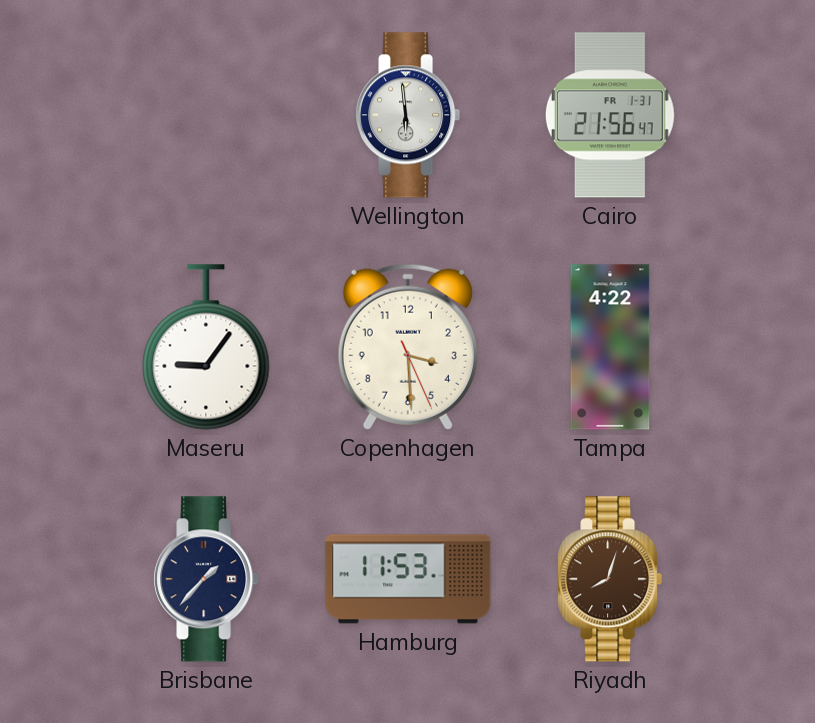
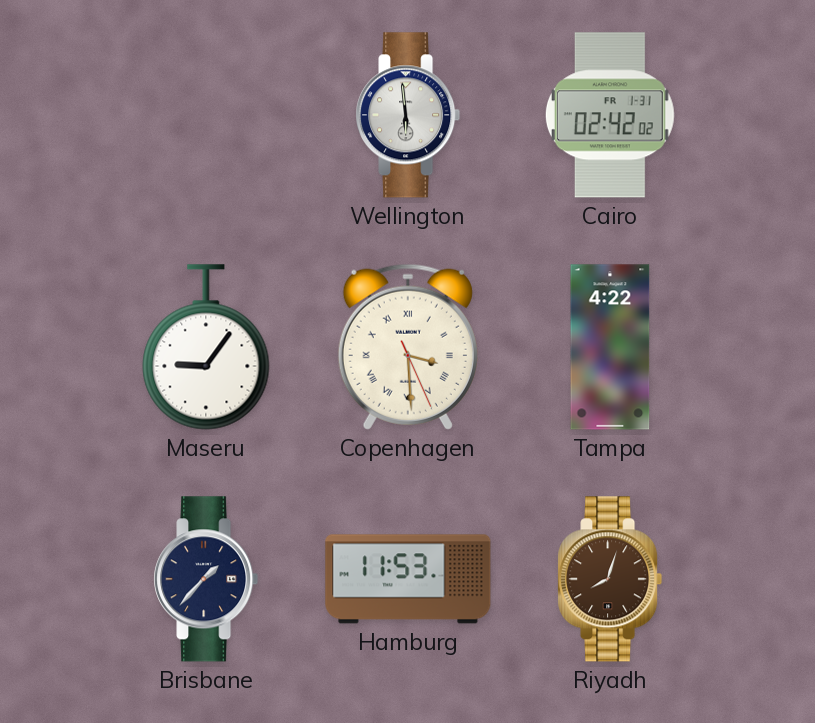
Cairo: 21:56 -> 02:42 (610, 115)
Copenhagen numerals: Arabic -> Roman (408, 347)
